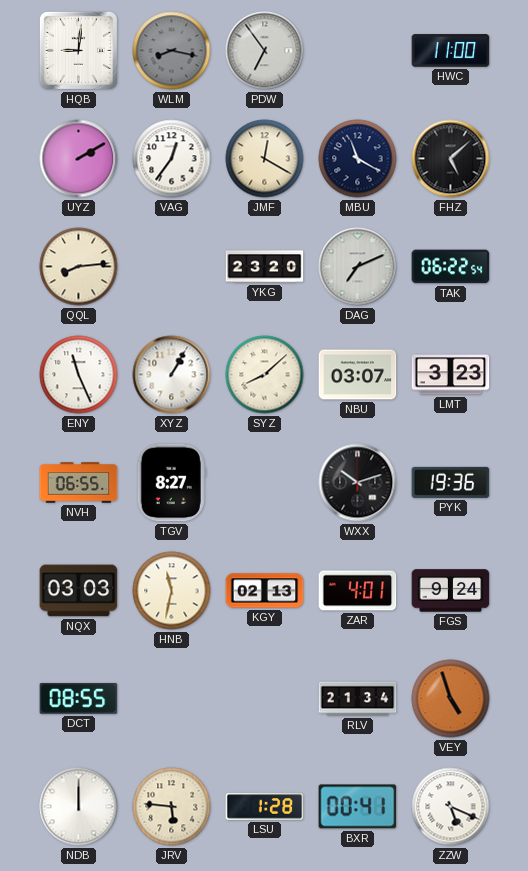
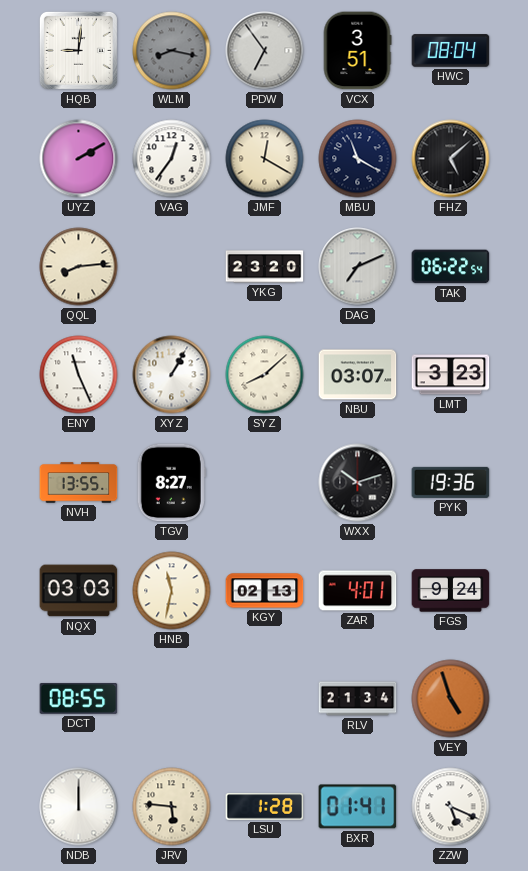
VCX: none -> 3:51 (357, 51)
HWC: 11:00 -> 08:04 (451, 51)
NVH: 06:55 -> 13:55 (79, 483)
BXR: 00:41 -> 01:41 (358, 807)
